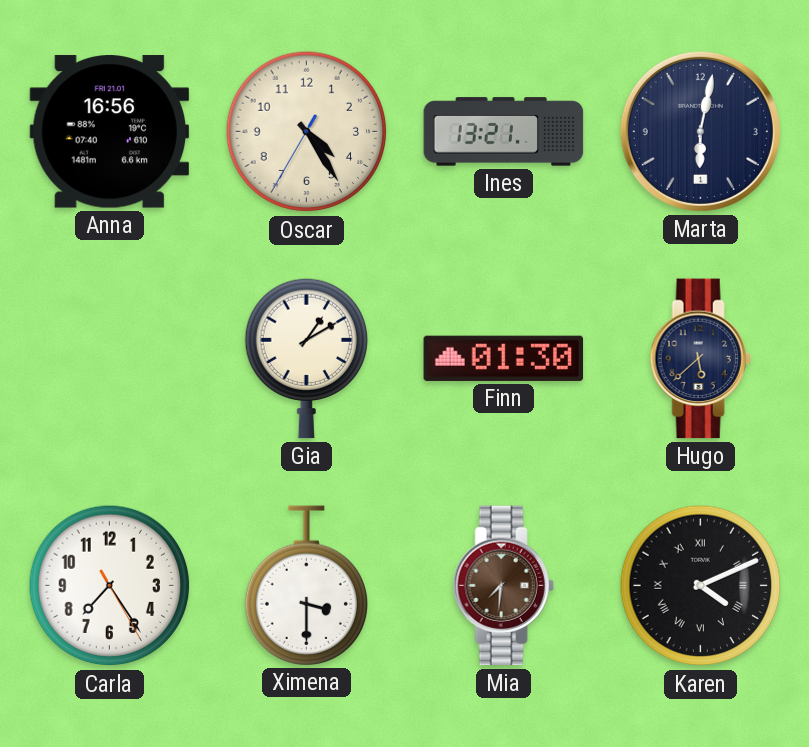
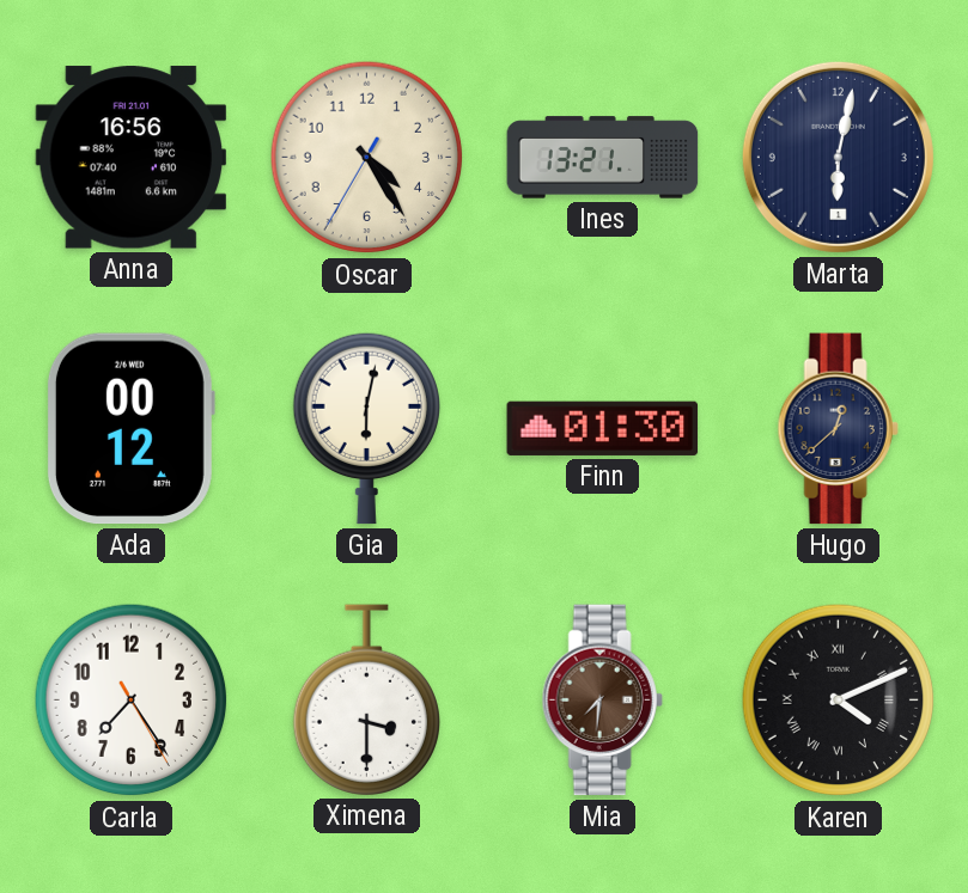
Ada: none -> 00:12 (130, 429)
Gia: 1:10 -> 6:02 (366, 428)
Hugo: 5:38 -> 12:38 (838, 429)
